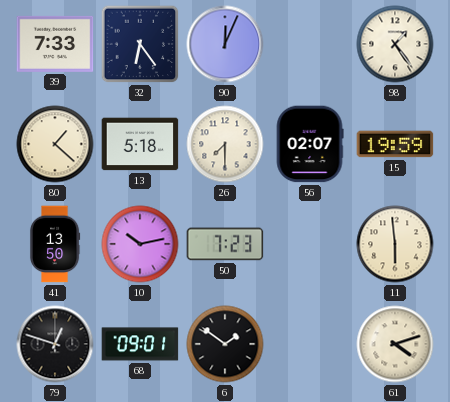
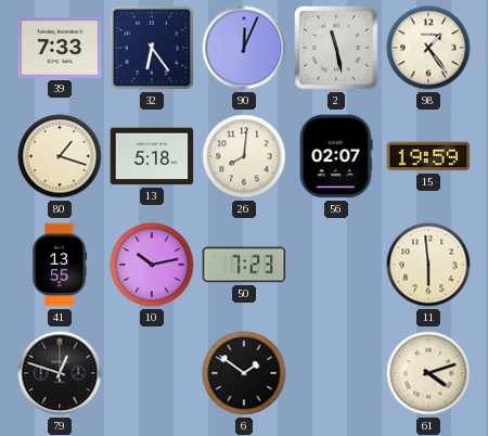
2: none -> 11:28 (336, 48)
80: 1:22 -> 1:18 (60, 156)
26: 7:30 -> 8:01 (244, 156)
41: 13:50 -> 13:55 (60, 265)
68: 09:01 -> none (140, 344)
